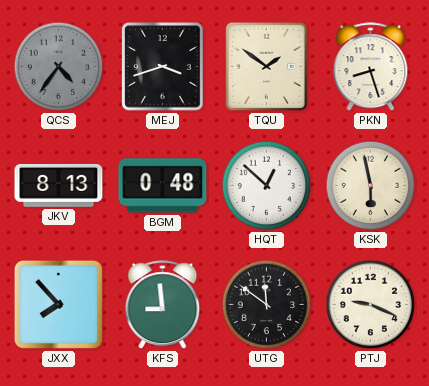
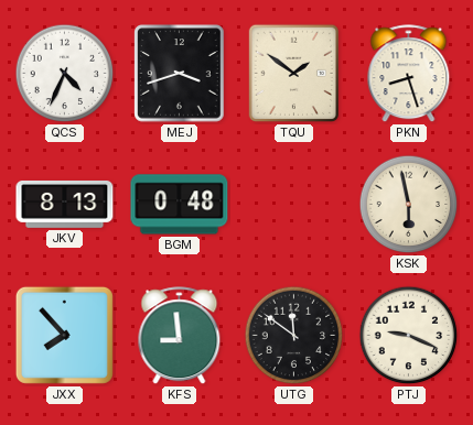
QCS: 4:36 -> 4:34 (65, 74)
QCS dial: grey -> white (65, 74)
HQT: 12:52 -> none (267, 186)
